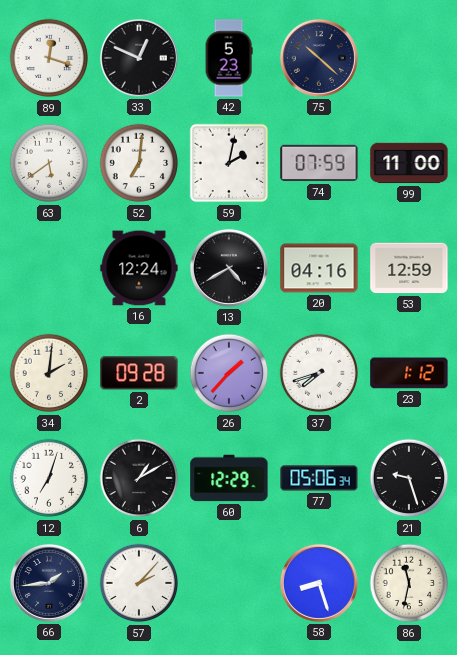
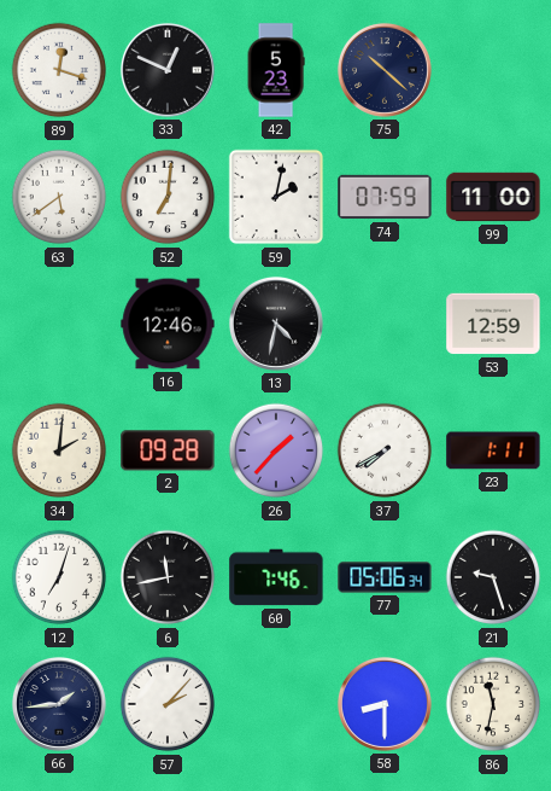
16: 12:24 -> 12:46 (168, 324)
13: 4:40 -> 4:32 (276, 324)
20: 04:16 -> none (319, 268)
37: 7:42 -> 7:40 (385, 450)
23: 1:12 -> 1:11 (493, 450)
6: 1:10 -> 11:43 (168, 577)
60: 12:29 -> 7:46 (276, 577)
58: 8:27 -> 8:30 (385, 704)
